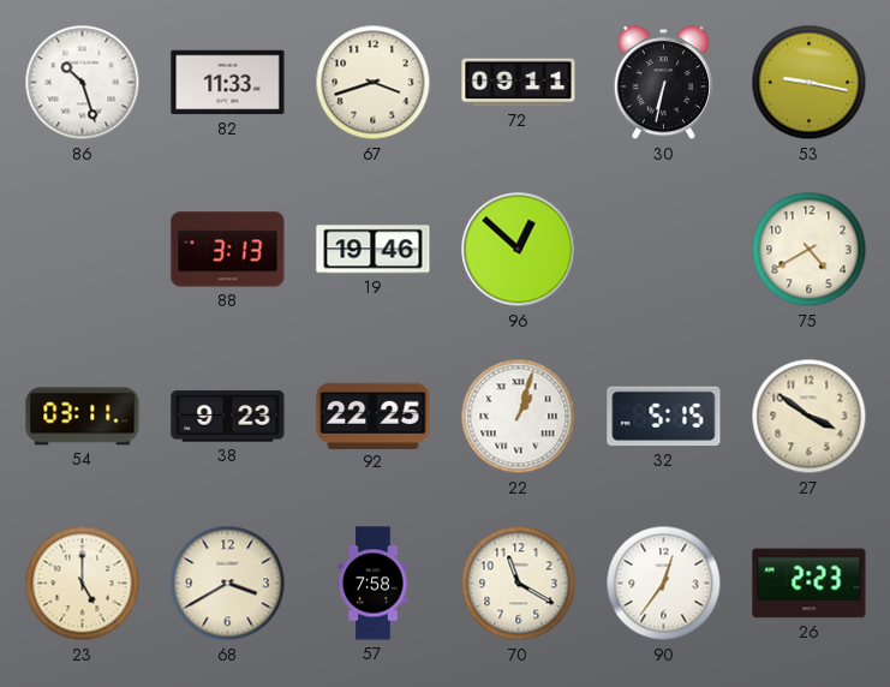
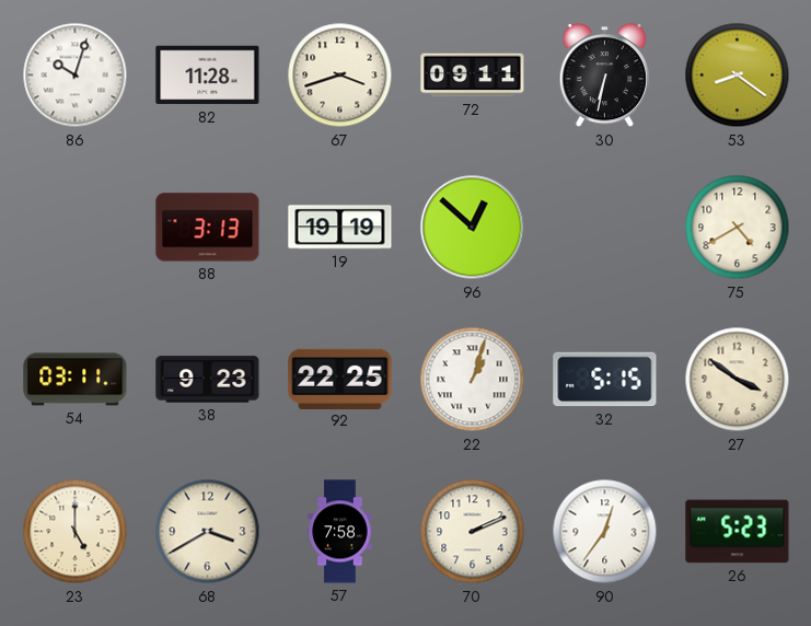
86: 10:27 -> 10:03 (76, 76)
82: 11:33 -> 11:28 (208, 76)
53: 9:17 -> 8:21 (738, 76)
19: 19:46 -> 19:19 (340, 228)
70: 11:20 -> 2:11 (473, 532)
26: 2:23 -> 5:23 (738, 532)
